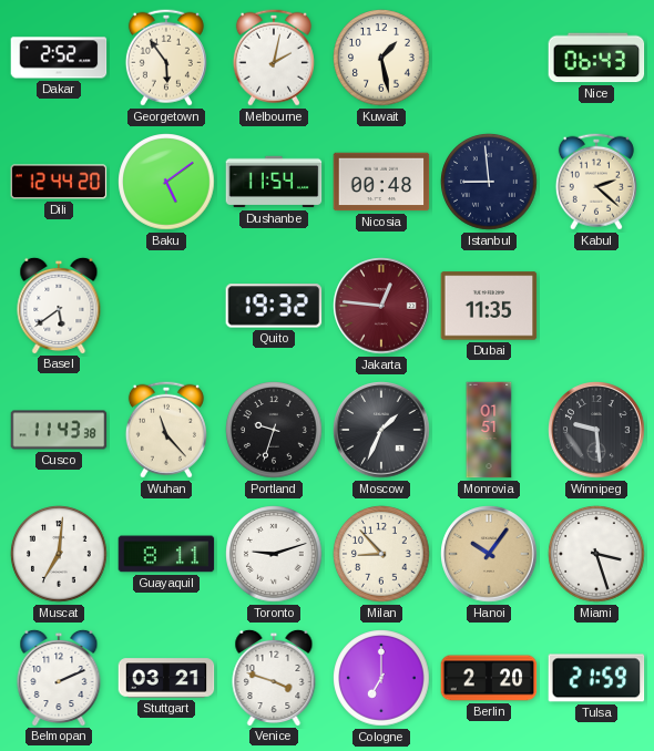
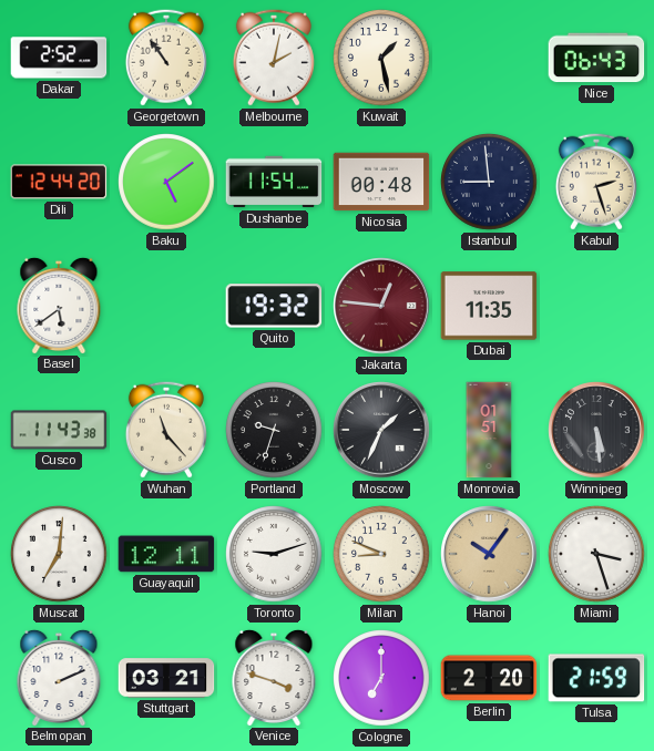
Georgetown: 5:54 -> 10:54 (166, 58)
Kabul: 2:22 -> 2:27 (596, 182)
Winnipeg: 9:29 -> 5:29 (596, 430)
Guayaquil: 8:11 -> 12:11 (166, 554)
Milan: 8:53 -> 8:49 (381, 554)
